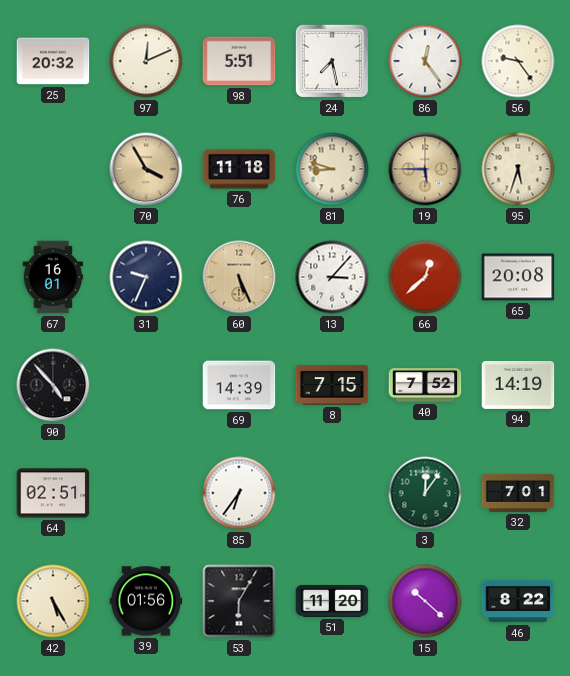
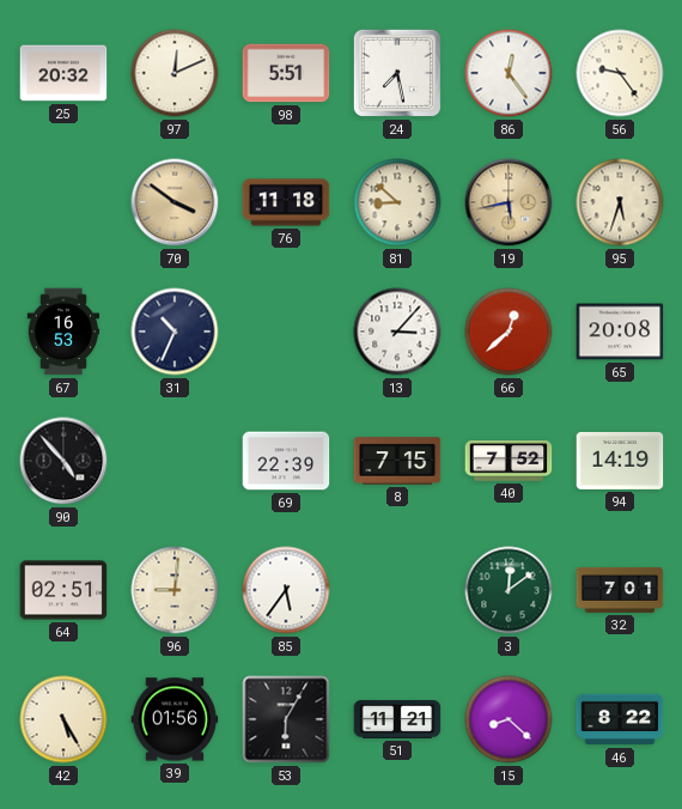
70: 3:55 -> 3:51 (175, 202)
81: 8:48 -> 8:52 (397, 202)
19: 5:45 -> 5:43 (509, 202)
67: 16:01 -> 16:53 (63, 331)
31: 9:34 -> 10:34 (175, 331)
60: 5:26 -> none (239, 277)
69: 14:39 -> 22:39 (286, 461)
96: none -> 9:01 (175, 590)
85: 6:36 -> 5:36 (286, 590)
3: 12:06 -> 12:09 (509, 590)
51: 11:20 -> 11:21 (397, 720)
15: 10:22 -> 8:22 (509, 719)
